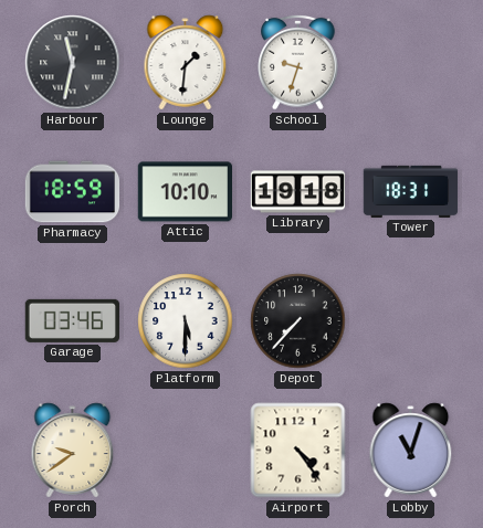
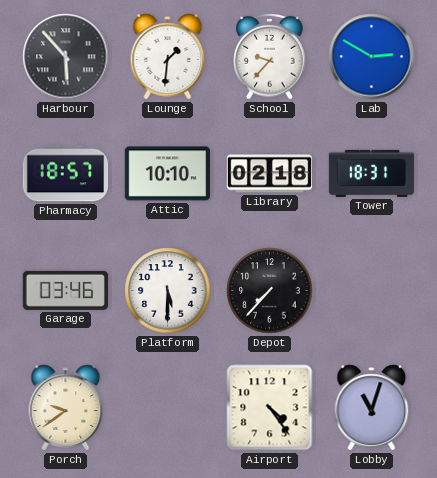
Harbour: 11:32 -> 5:53 (66, 57)
School: 9:33 -> 9:37 (270, 56)
Lab: none -> 2:50 (372, 57)
Pharmacy: 18:59 -> 18:57 (66, 174)
Library: 19:18 -> 02:18 (270, 174)
